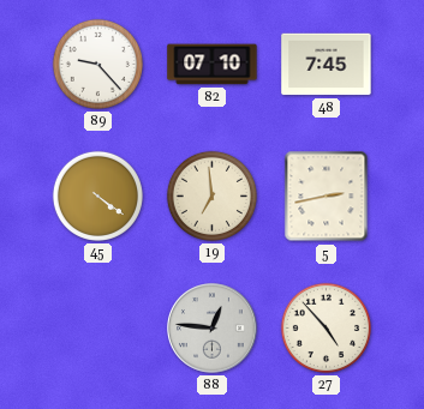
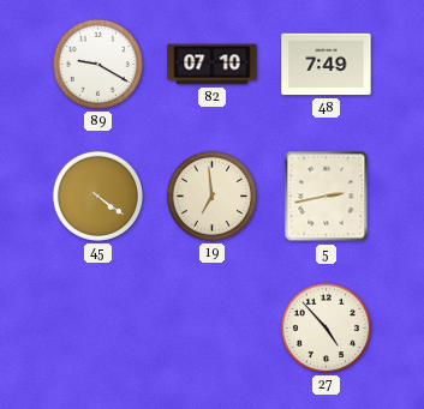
89: 9:23 -> 9:20 (97, 64)
48: 7:45 -> 7:49 (327, 65)
88: 12:46 -> none (213, 329)
